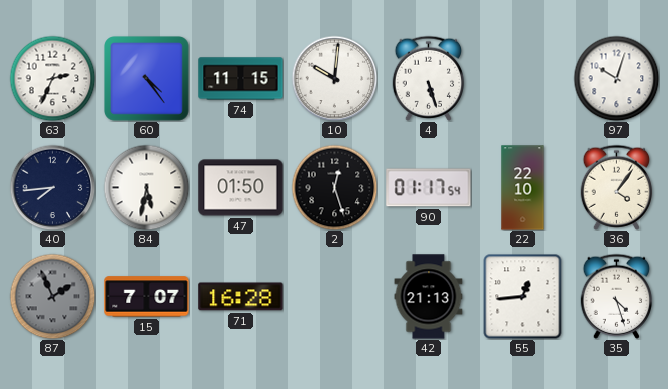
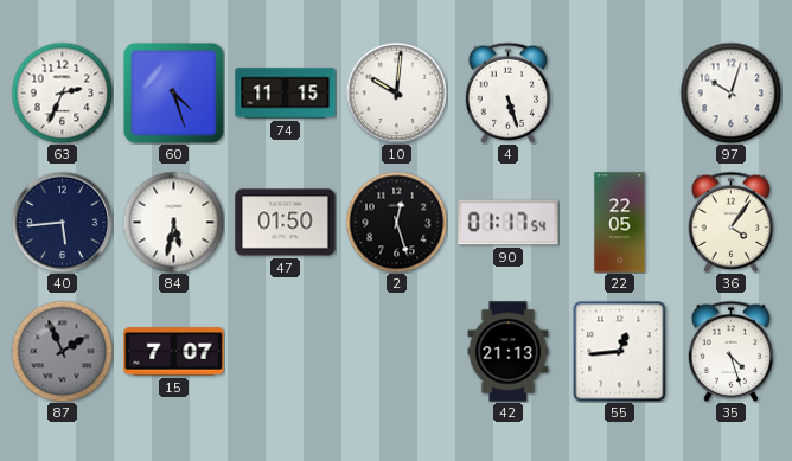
60: 4:24 -> 4:27 (174, 94)
40: 7:44 -> 5:44 (62, 222)
22: 22:10 -> 22:05 (620, 223)
71: 16:28 -> none (241, 297)
